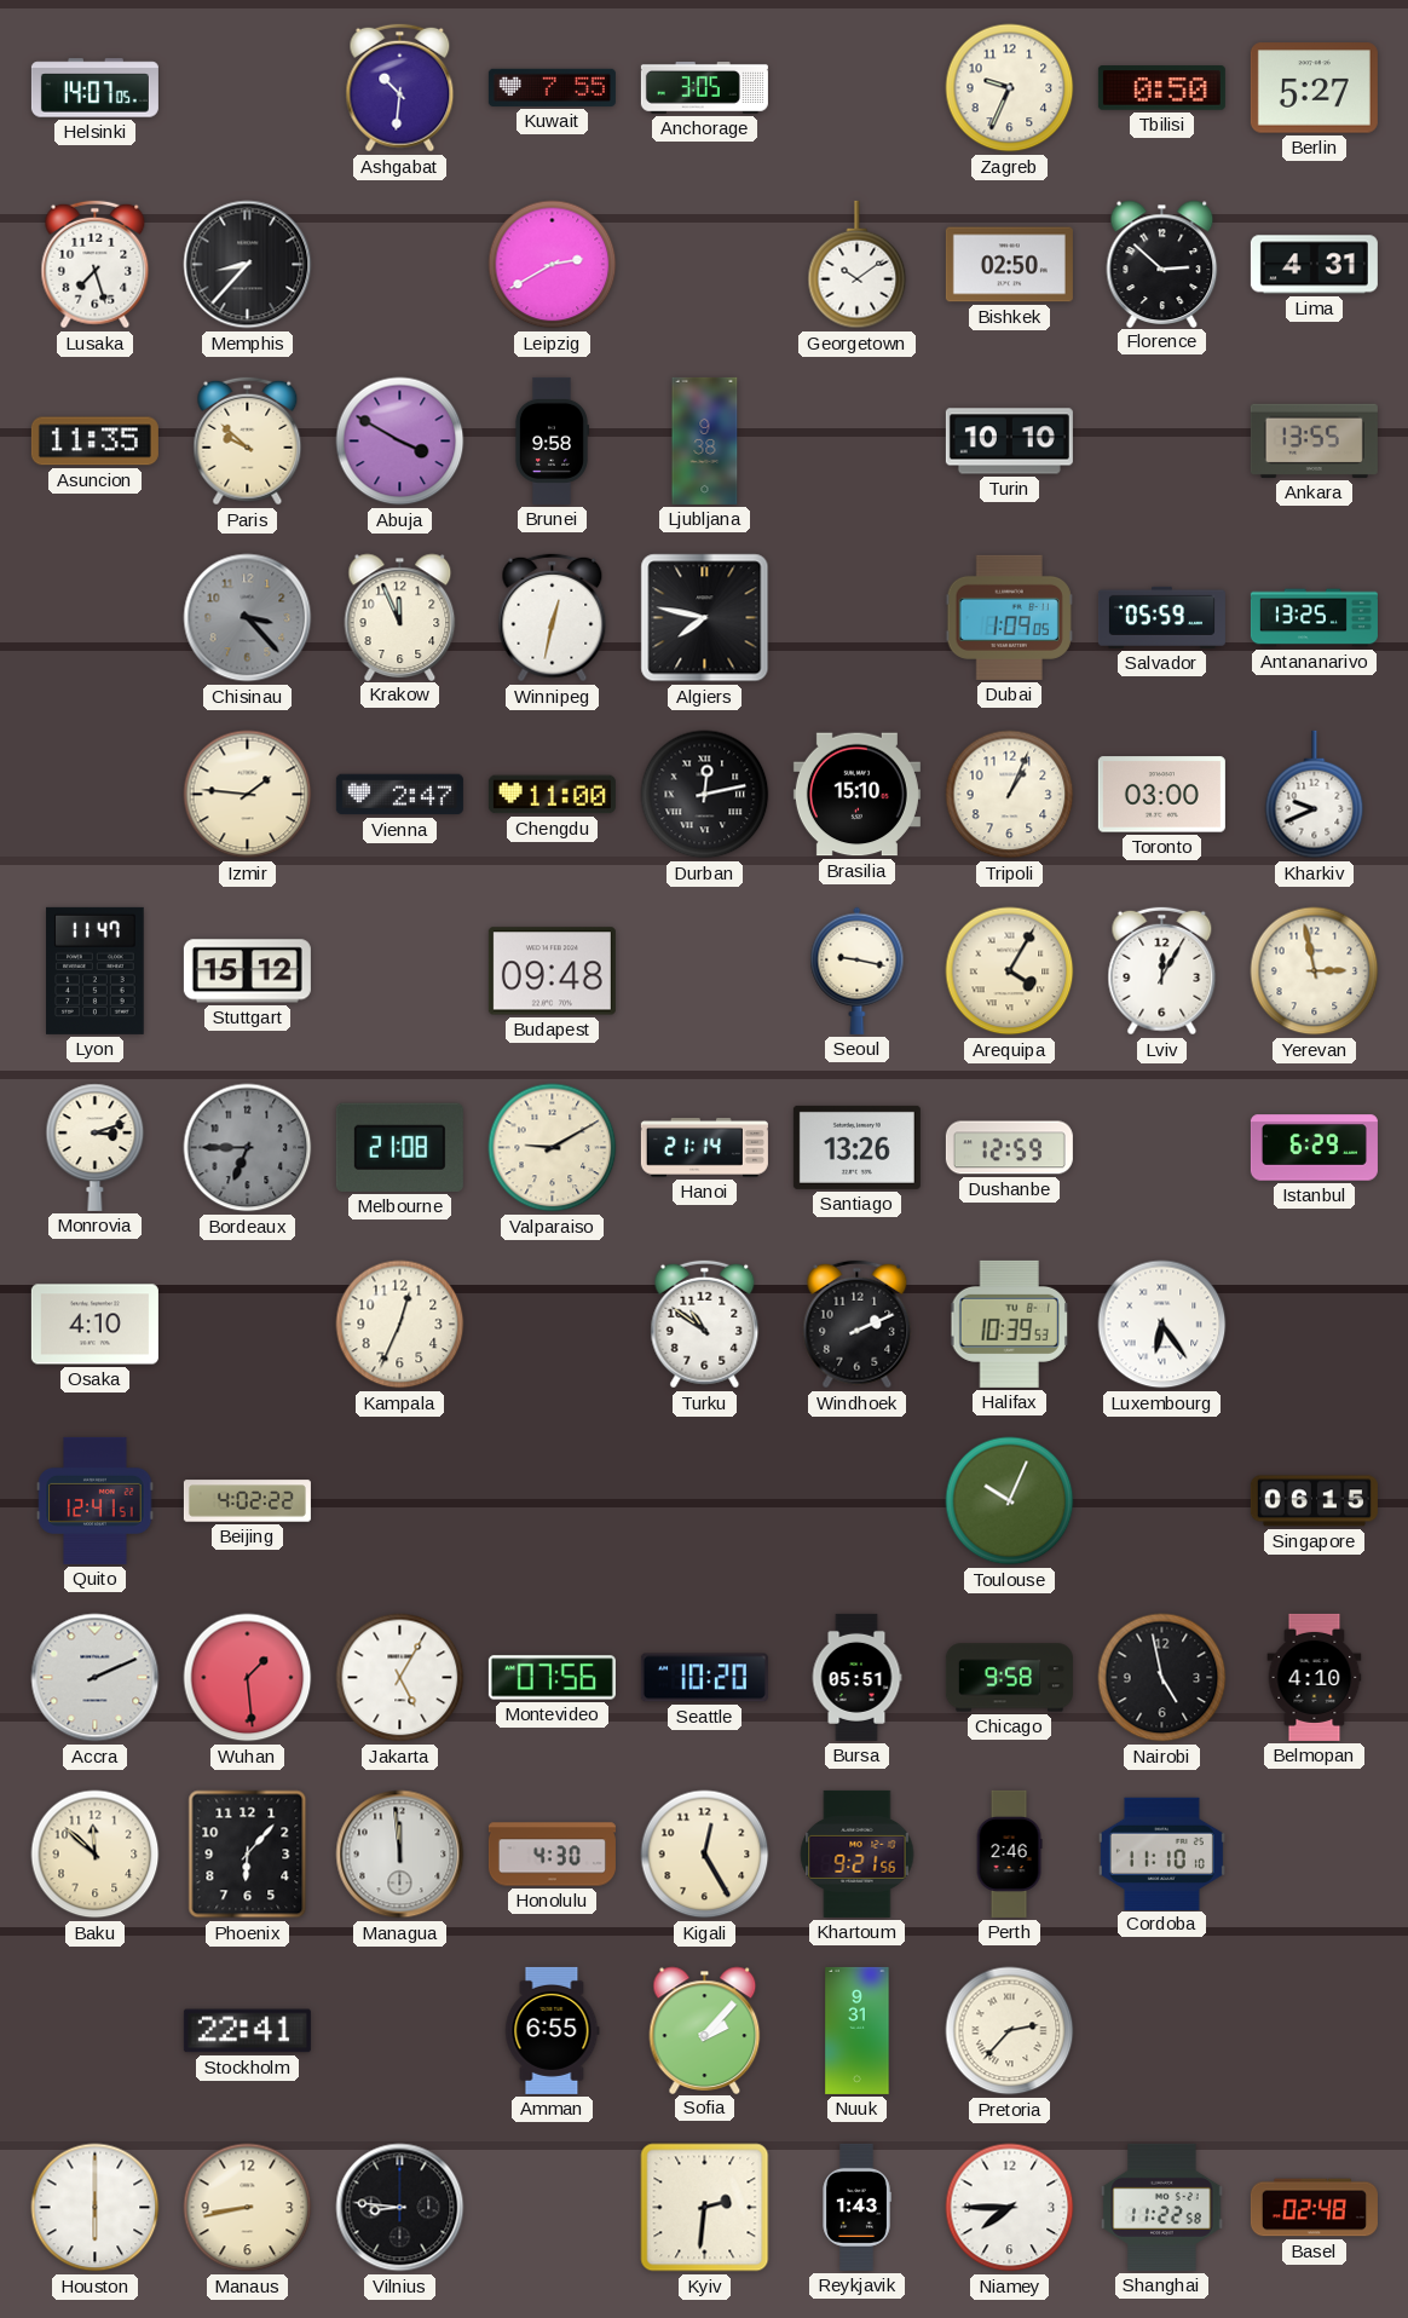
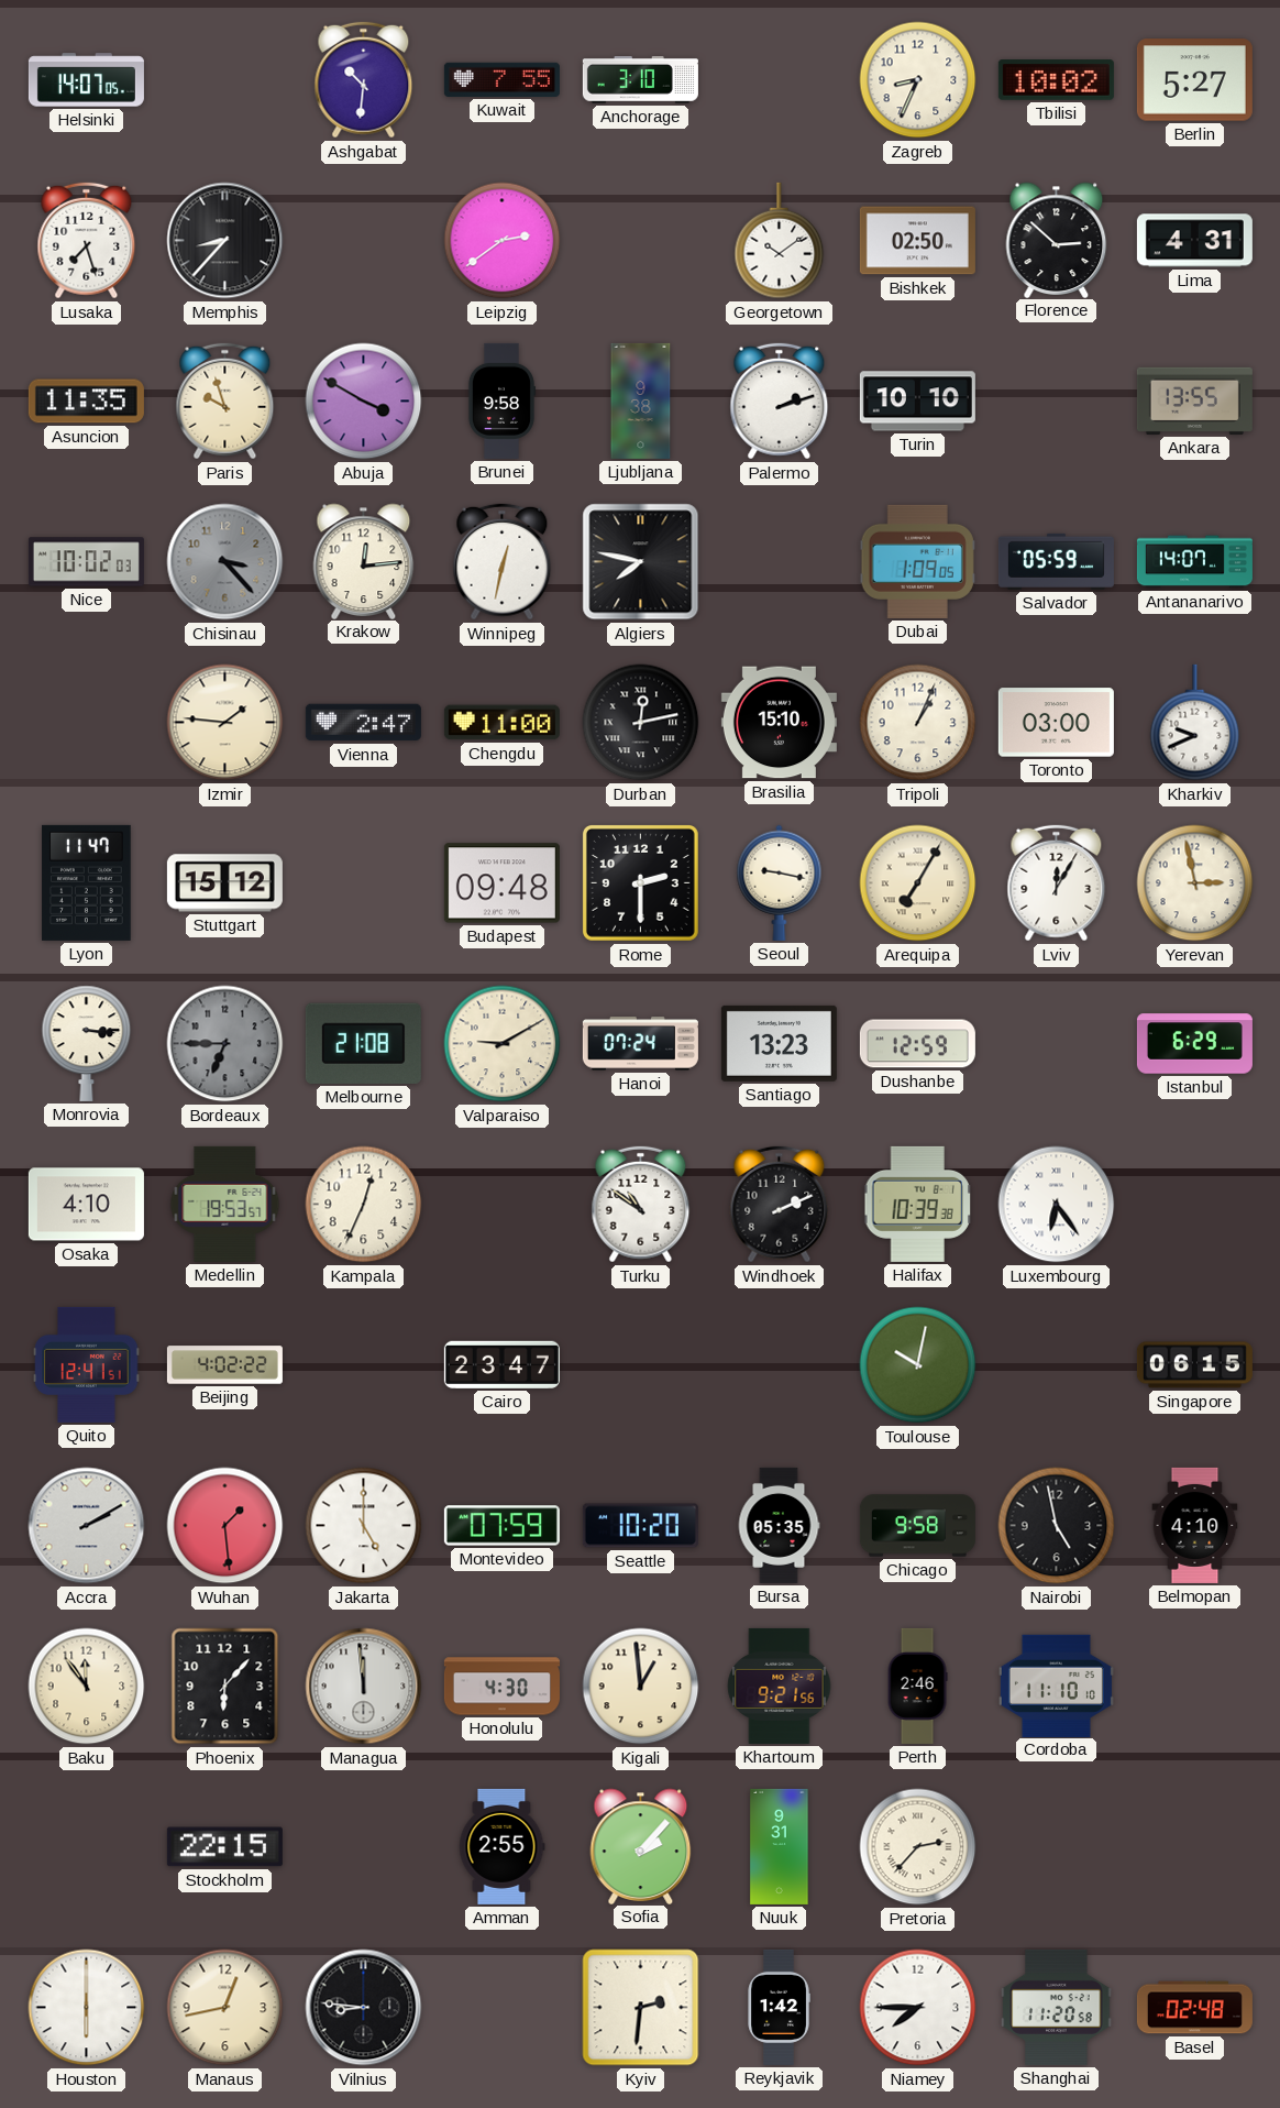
Anchorage: 3:05 -> 3:10 (640, 80)
Zagreb: 9:34 -> 8:34 (918, 80)
Tbilisi: 0:50 -> 10:02 (1056, 80)
Leipzig: 2:40 -> 2:39 (503, 241)
Paris: 9:52 -> 9:57 (225, 402)
Palermo: none -> 2:12 (780, 402)
Nice: none -> 10:02 (86, 562)
Krakow: 11:56 -> 12:14 (364, 561)
Antananarivo: 13:25 -> 14:07 (1194, 562)
Rome: none -> 2:30 (640, 882)
Arequipa: 4:05 -> 7:05 (918, 883)
Monrovia: 3:12 -> 3:16 (87, 1043)
Hanoi: 21:14 -> 07:24 (640, 1044)
Santiago: 13:26 -> 13:23 (779, 1043)
Medellin: none -> 19:53 (225, 1204)
Halifax: 10:39:53 -> 10:39:38 (918, 1204)
Cairo: none -> 23:47 (501, 1364)
Toulouse: 10:04 -> 10:02 (918, 1365)
Accra: 2:11 -> 2:10 (87, 1526)
Jakarta: 5:05 -> 5:00 (364, 1526)
Montevideo: 07:56 -> 07:59 (501, 1526)
Bursa: 05:51 -> 05:35 (779, 1525)
Baku: 11:52 -> 11:54 (87, 1687)
Kigali: 12:25 -> 12:59 (641, 1687)
Stockholm: 22:41 -> 22:15 (224, 1847)
Amman: 6:55 -> 2:55 (503, 1846)
Manaus: 8:43 -> 12:43 (225, 2008)
Reykjavik: 1:43 -> 1:42 (779, 2007)
Shanghai: 11:22 -> 11:20 (1057, 2007)
